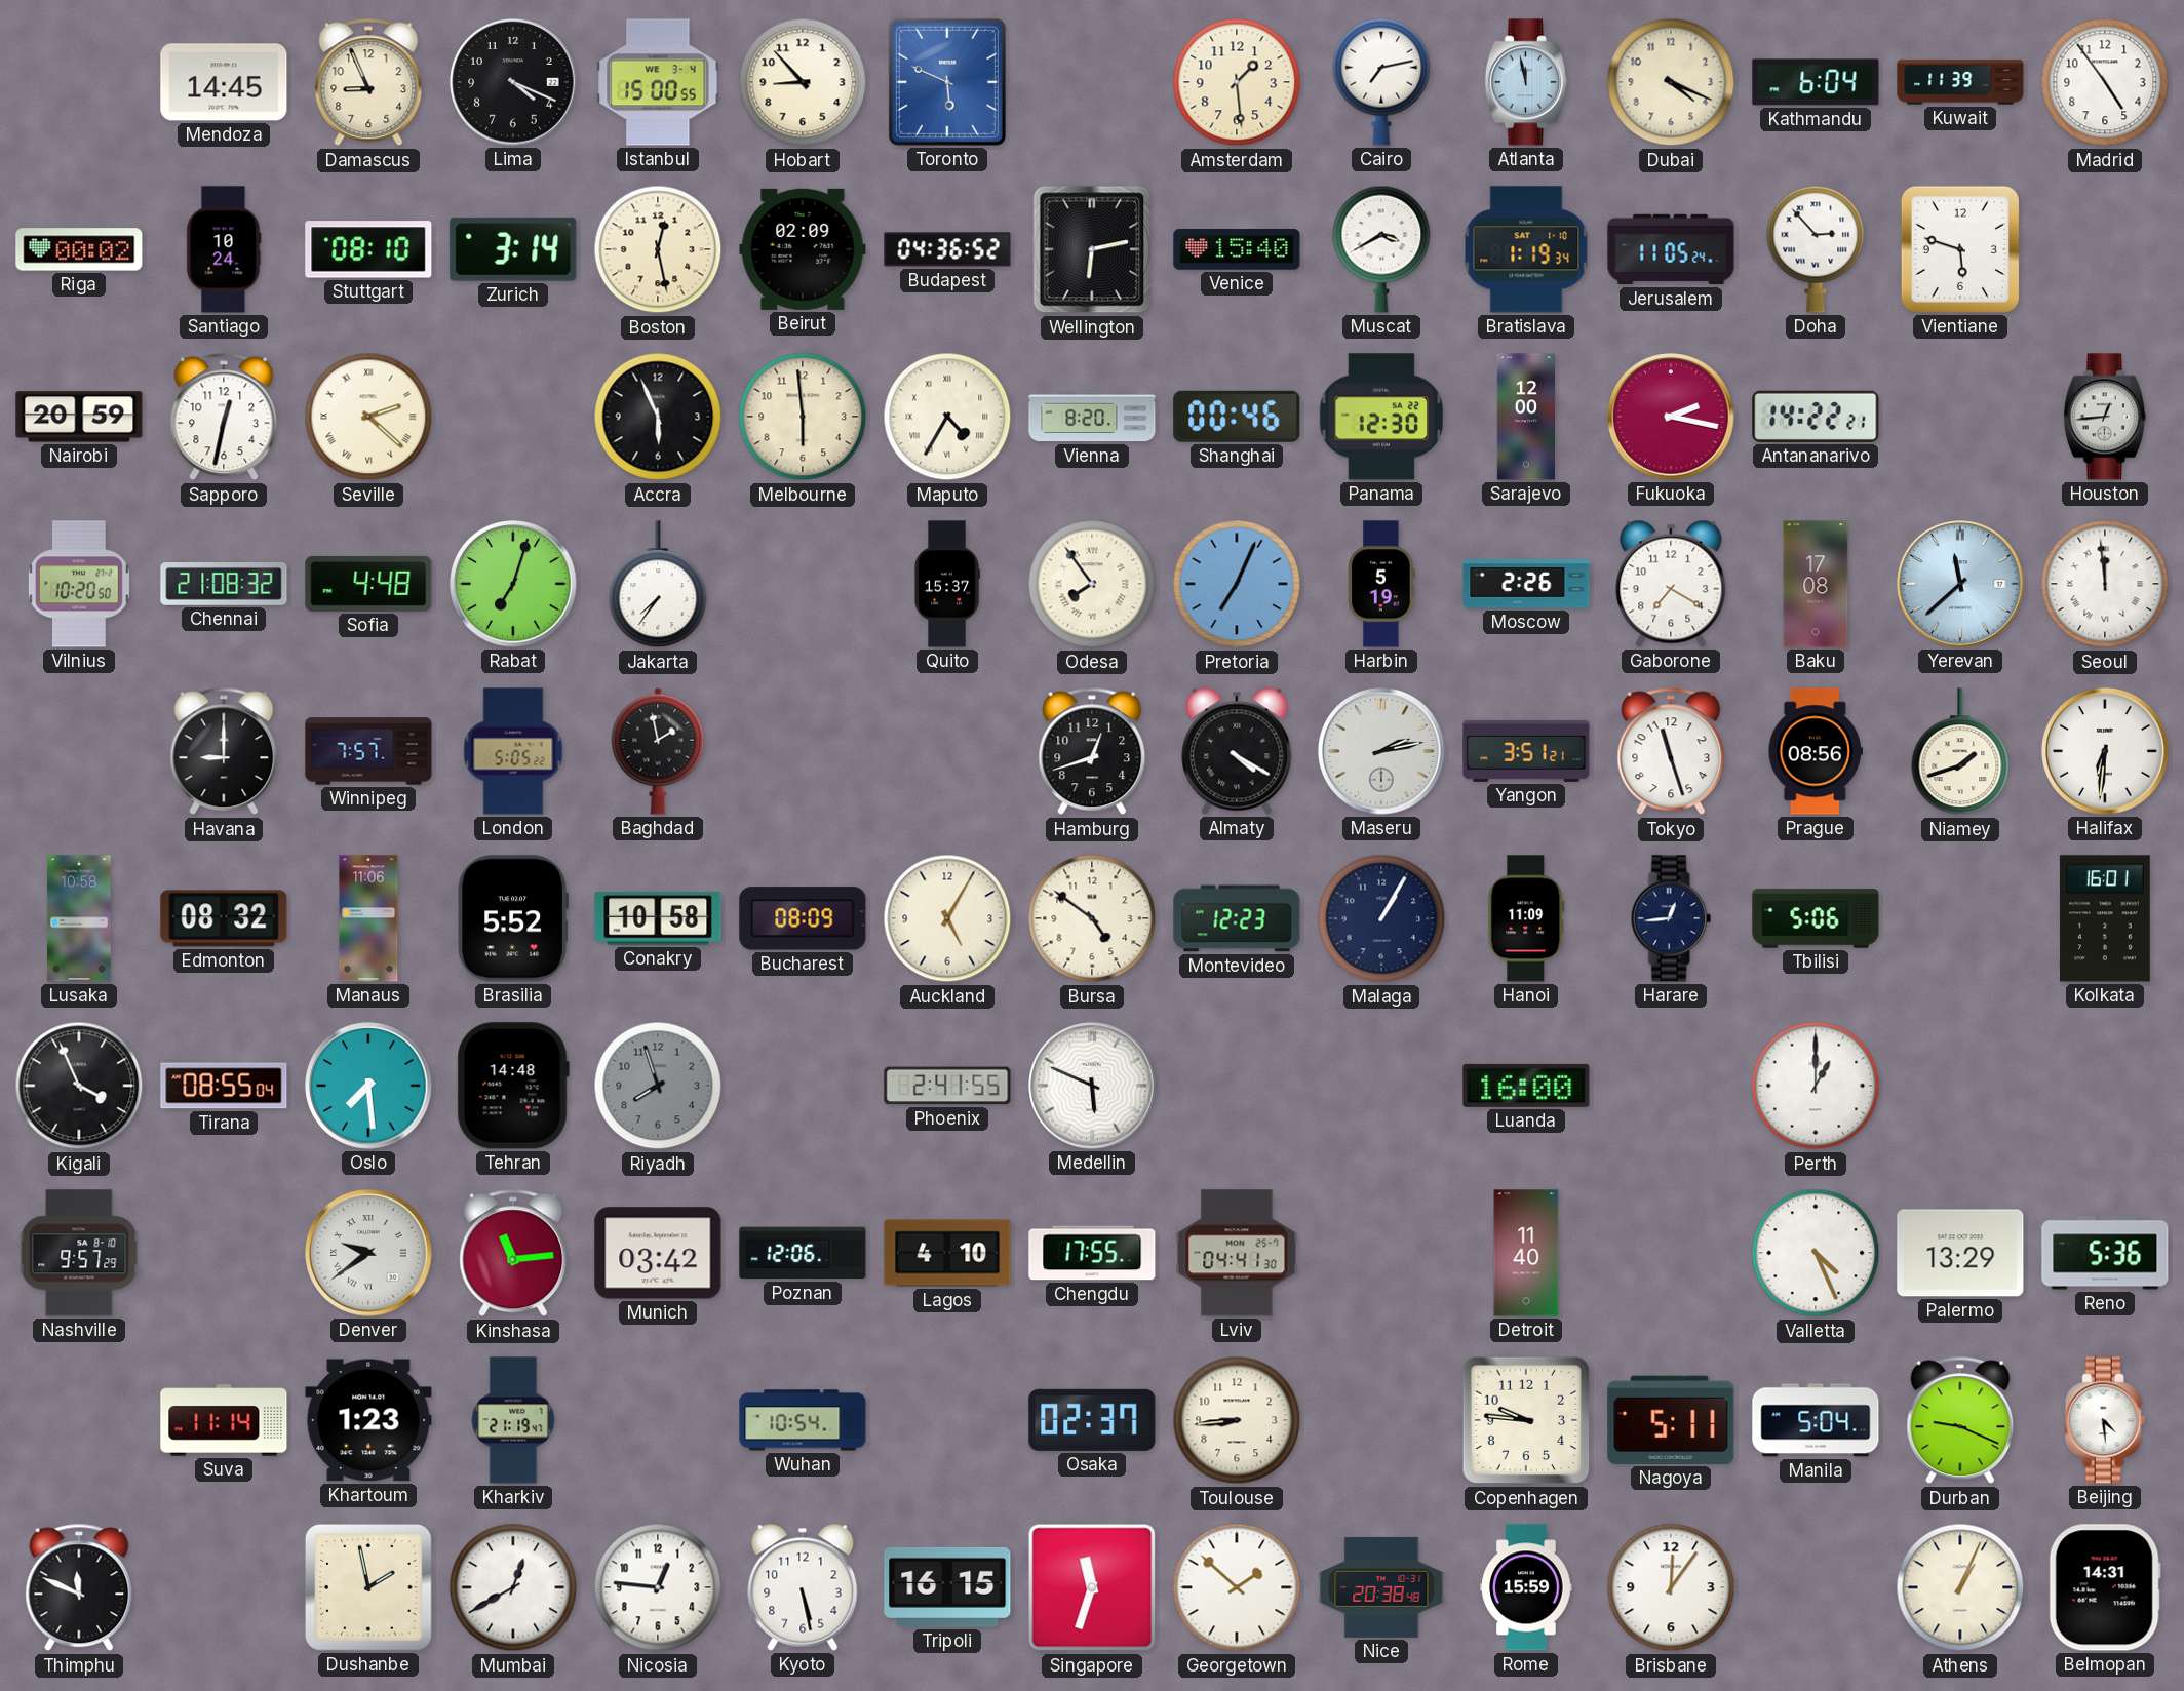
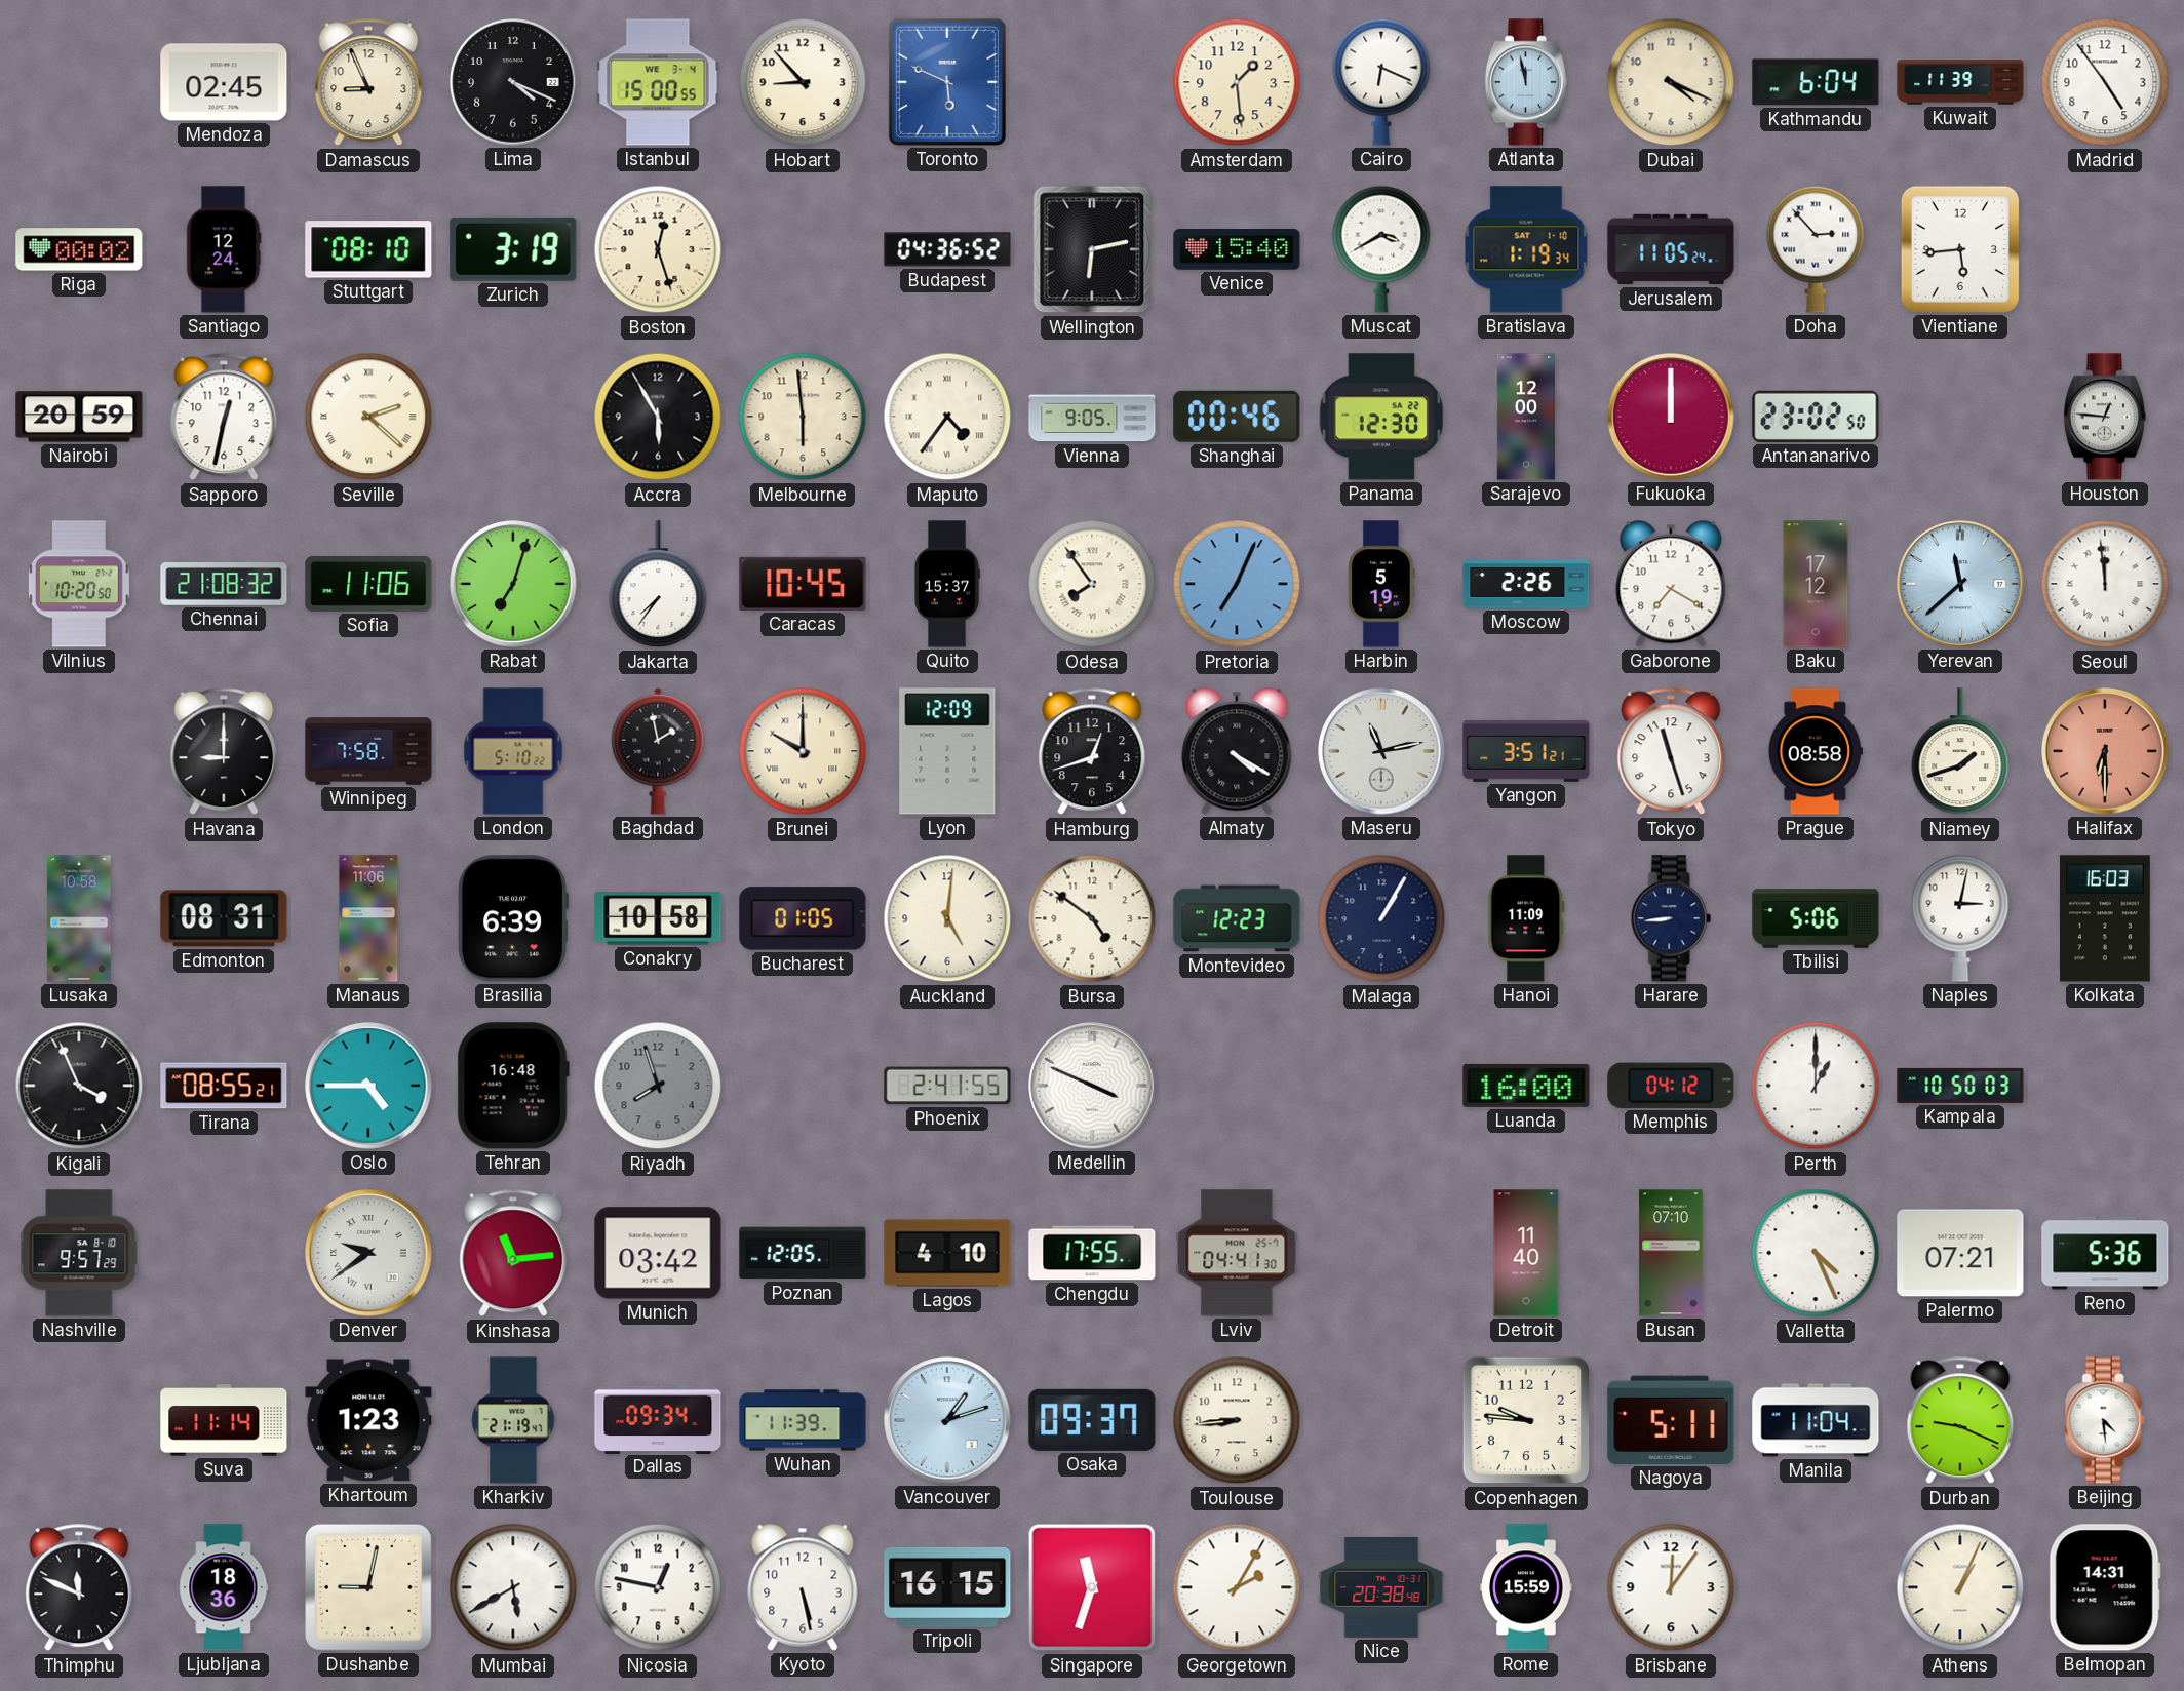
Mendoza: 14:45 -> 02:45 (224, 82)
Cairo: 7:13 -> 6:19 (1381, 82)
Santiago: 10:24 -> 12:24 (224, 249)
Zurich: 3:14 -> 3:19 (513, 249)
Boston: 12:28 -> 12:27 (658, 249)
Beirut: 02:09 -> none (803, 249)
Vientiane: 5:48 -> 5:44 (1960, 249)
Accra: 5:56 -> 5:55 (658, 417)
Maputo: 4:35 -> 4:36 (947, 417)
Vienna: 8:20 -> 9:05 (1092, 417)
Fukuoka: 2:17 -> 12:00 (1671, 417)
Antananarivo: 14:22 -> 23:02 (1816, 417)
Houston: 12:44 -> 12:46 (2105, 417)
Sofia: 4:48 -> 11:06 (368, 584)
Caracas: none -> 10:45 (803, 584)
Baku: 17:08 -> 17:12 (1816, 584)
Winnipeg: 7:57 -> 7:58 (368, 751)
London: 5:05 -> 5:10 (513, 751)
Brunei: none -> 10:00 (803, 751)
Lyon: none -> 12:09 (947, 751)
Maseru: 2:13 -> 11:13 (1381, 751)
Prague: 08:56 -> 08:58 (1816, 751)
Halifax: 6:31 -> 6:30 (2105, 751)
Halifax dial: white -> salmon (2105, 751)
Edmonton: 08:32 -> 08:31 (224, 918)
Brasilia: 5:52 -> 6:39 (512, 918)
Bucharest: 08:09 -> 01:05 (803, 918)
Auckland: 5:05 -> 5:01 (947, 918)
Harare: 12:44 -> 8:44 (1671, 918)
Naples: none -> 3:02 (1960, 918)
Kolkata: 16:01 -> 16:03 (2106, 918)
Tirana: 08:55:04 -> 08:55:21 (224, 1086)
Oslo: 7:29 -> 4:45 (368, 1086)
Tehran: 14:48 -> 16:48 (513, 1086)
Medellin: 5:49 -> 3:49 (1092, 1086)
Memphis: none -> 04:12 (1671, 1086)
Kampala: none -> 10:50 (1960, 1086)
Poznan: 12:06 -> 12:05 (803, 1253)
Busan: none -> 07:10 (1671, 1253)
Palermo: 13:29 -> 07:21 (1960, 1253)
Dallas: none -> 09:34 (658, 1419)
Wuhan: 10:54 -> 11:39 (803, 1420)
Vancouver: none -> 1:12 (947, 1420)
Osaka: 02:37 -> 09:37 (1092, 1420)
Manila: 5:04 -> 11:04 (1816, 1420)
Ljubljana: none -> 18:36 (224, 1587)
Dushanbe: 1:58 -> 9:02 (368, 1587)
Mumbai: 12:40 -> 5:40 (513, 1587)
Nicosia: 12:46 -> 12:47 (658, 1587)
Georgetown: 1:52 -> 2:05 (1237, 1587)
